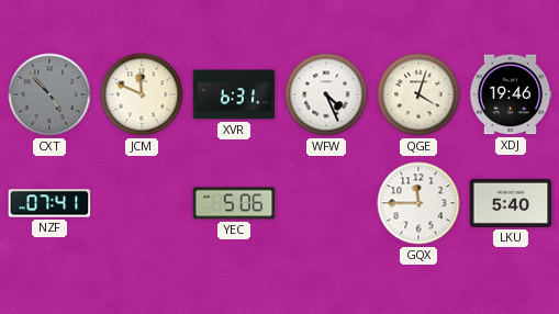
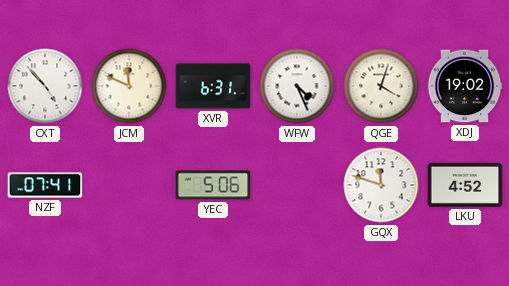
CXT dial: grey -> white (45, 86)
XDJ: 19:46 -> 19:02 (465, 86)
GQX: 11:45 -> 11:48 (381, 185)
LKU: 5:40 -> 4:52 (465, 185)
